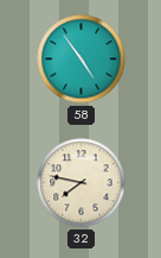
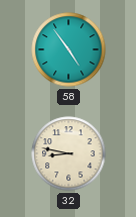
32: 7:47 -> 8:47 (69, 154)
